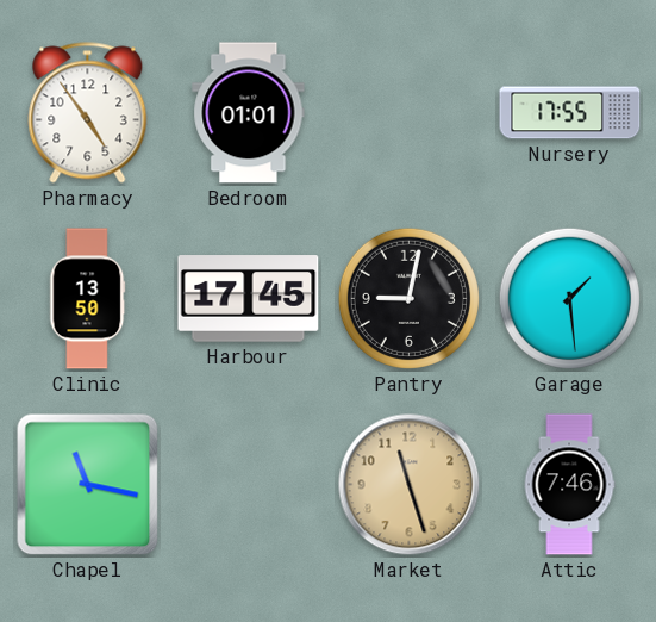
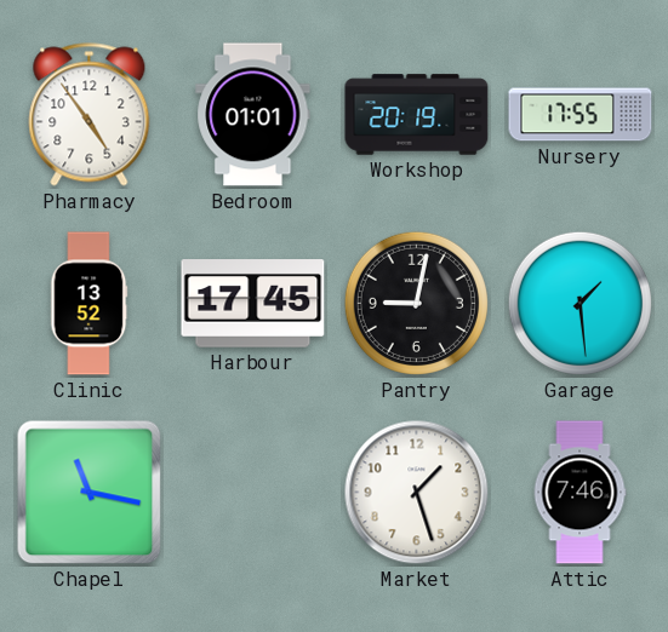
Workshop: none -> 20:19 (417, 115)
Clinic: 13:50 -> 13:52 (89, 304)
Market: 11:27 -> 1:27 (417, 493)
Market dial: champagne -> white (417, 493)
